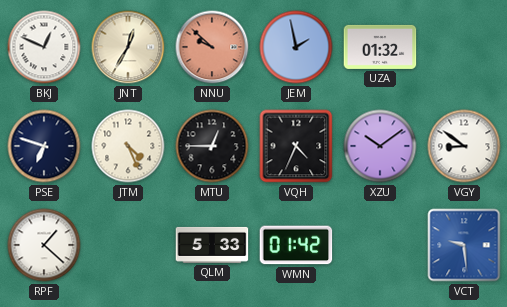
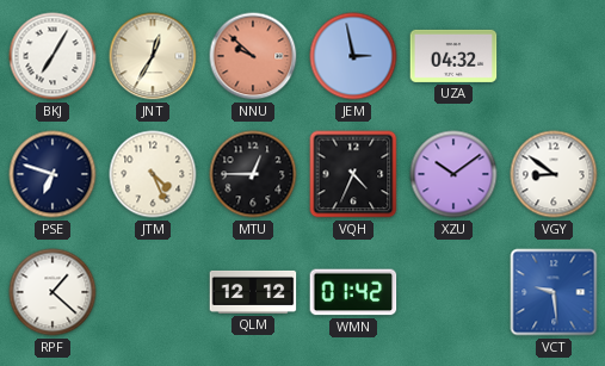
BKJ: 12:49 -> 7:05 (53, 56)
JEM: 1:58 -> 2:58 (353, 56)
UZA: 01:32 -> 04:32 (453, 56)
QLM: 5:33 -> 12:12 (253, 292)
